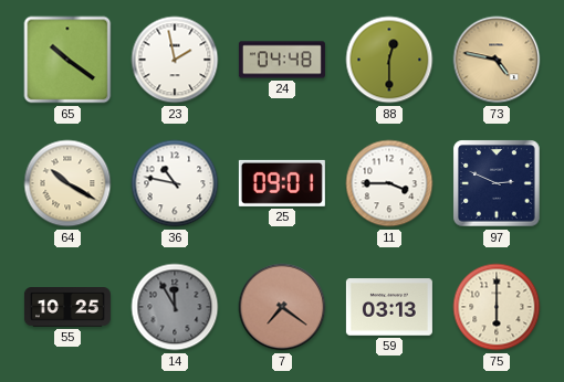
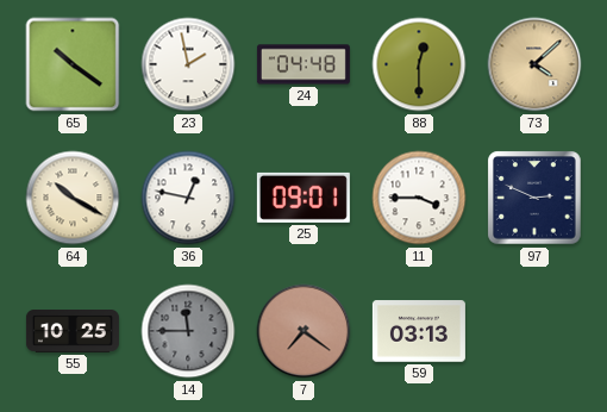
73: 4:47 -> 4:08 (534, 64)
36: 10:47 -> 12:47 (188, 198)
14: 11:55 -> 11:45 (188, 331)
75: 6:00 -> none (497, 307)
